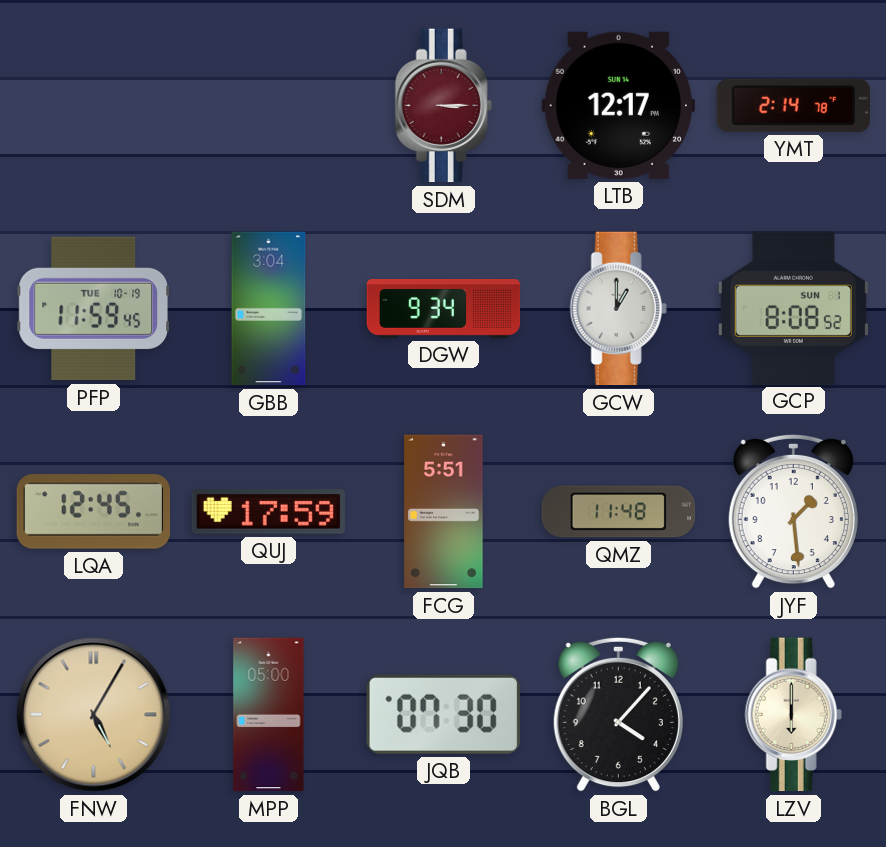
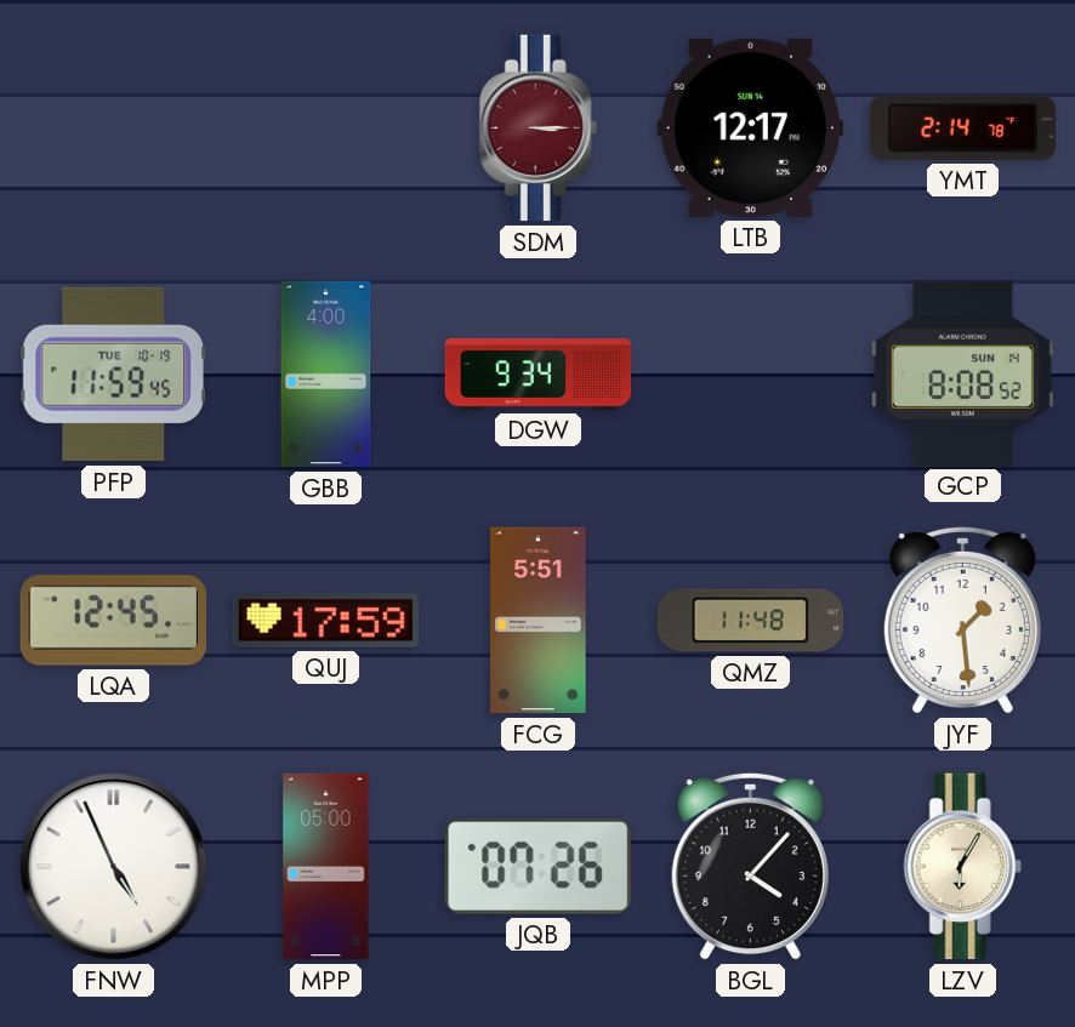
GBB: 3:04 -> 4:00 (326, 375)
GCW: 1:00 -> none (618, 309)
GCP date: SUN 1 -> SUN 14 (962, 373)
FNW: 5:05 -> 4:56 (114, 867)
FNW dial: champagne -> white (114, 867)
JQB: 07:30 -> 07:26 (537, 866)
LZV: 6:00 -> 6:05 (962, 867)
